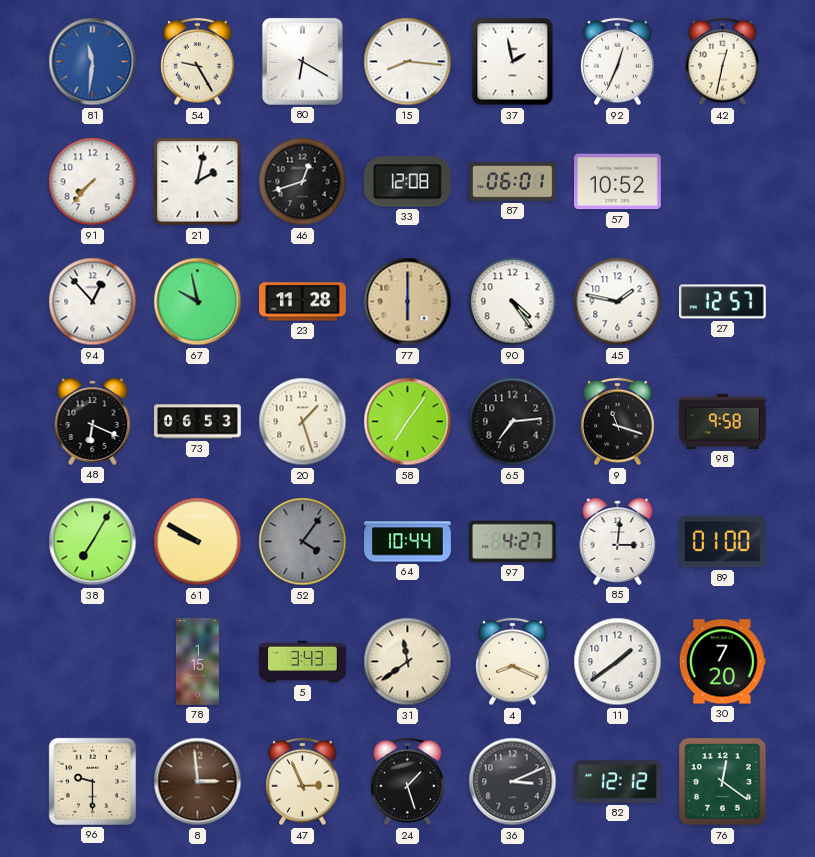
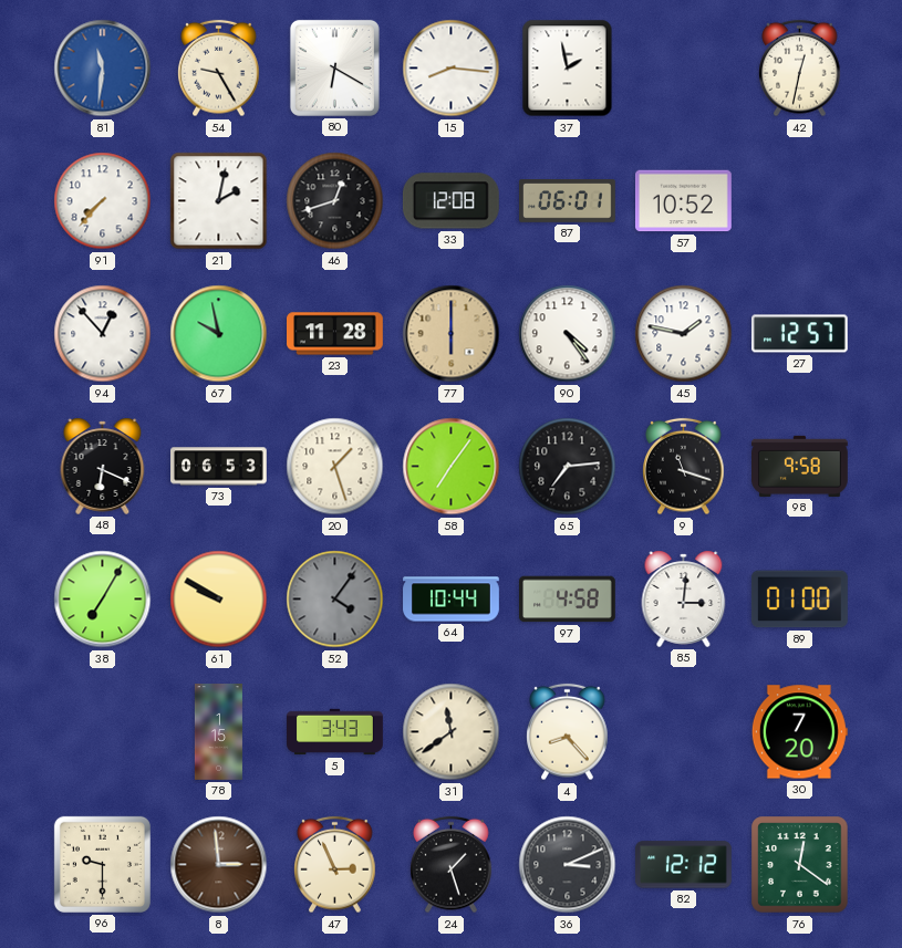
92: 12:34 -> none (618, 62)
97: 4:27 -> 4:58 (568, 600)
4: 8:19 -> 8:23 (568, 732)
11: 1:39 -> none (618, 662)
